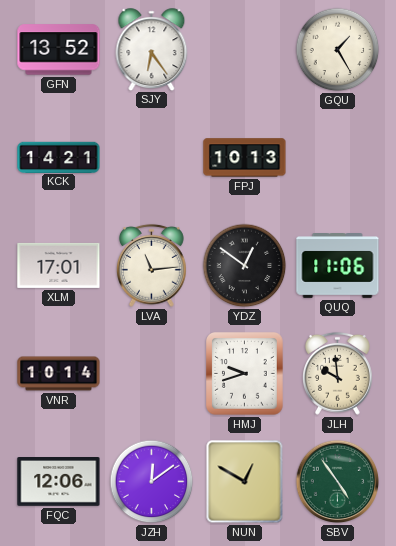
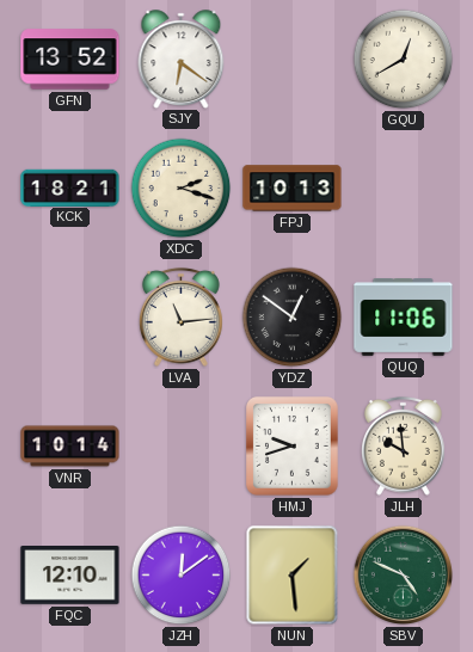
SJY: 6:24 -> 6:21 (182, 59)
GQU: 1:25 -> 12:40 (404, 60)
KCK: 14:21 -> 18:21 (70, 187)
XDC: none -> 2:18 (182, 189)
XLM: 17:01 -> none (59, 265)
FQC: 12:06 -> 12:10 (70, 576)
NUN: 12:50 -> 1:29 (293, 576)
SBV: 4:54 -> 4:49 (404, 576)
